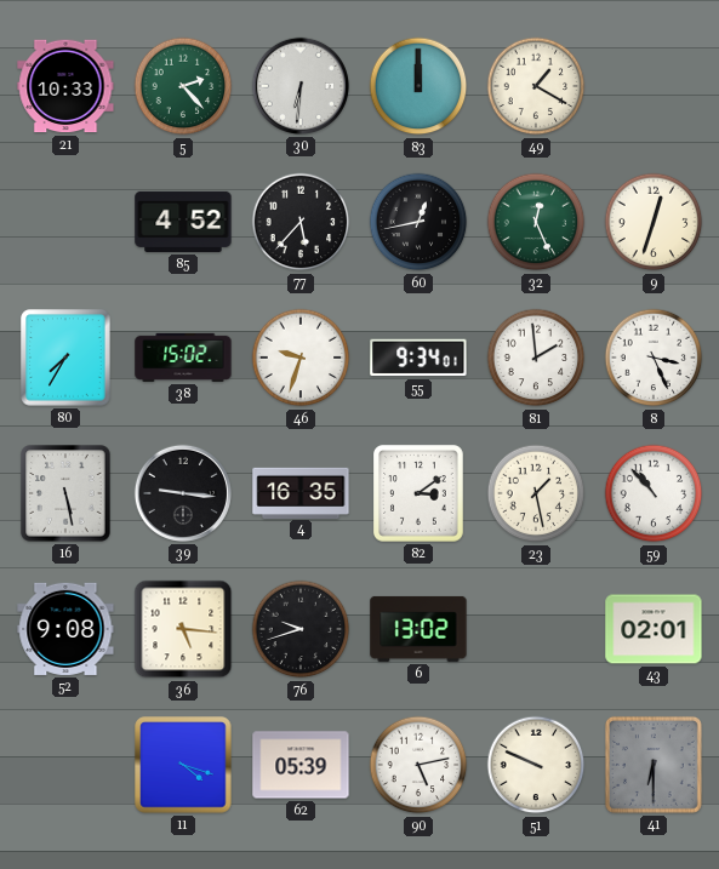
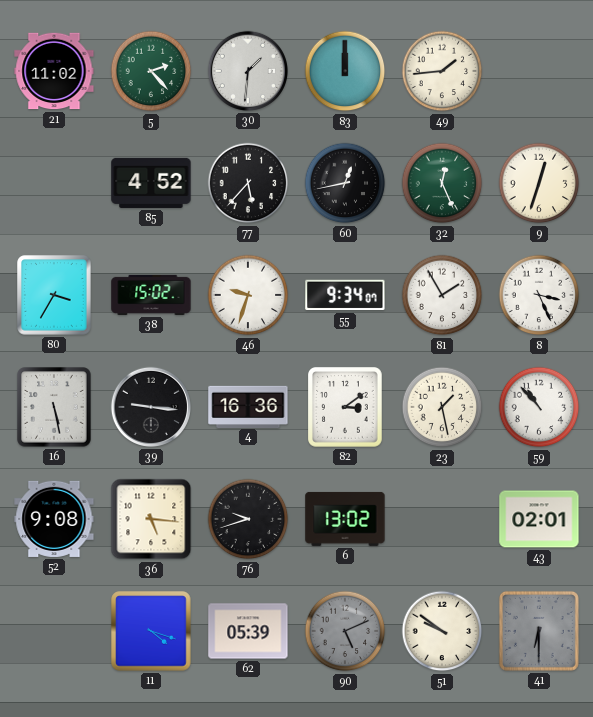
21: 10:33 -> 11:02 (54, 71)
30: 6:31 -> 1:31 (248, 71)
49: 1:20 -> 1:44 (442, 71)
80: 7:35 -> 3:35 (54, 295)
55: 9:34:01 -> 9:34:07 (345, 295)
81: 1:59 -> 1:55 (442, 295)
4: 16:35 -> 16:36 (248, 406)
90: 5:13 -> 5:11 (345, 631)
90 dial: white -> grey (345, 631)
51: 9:49 -> 9:51 (442, 631)
